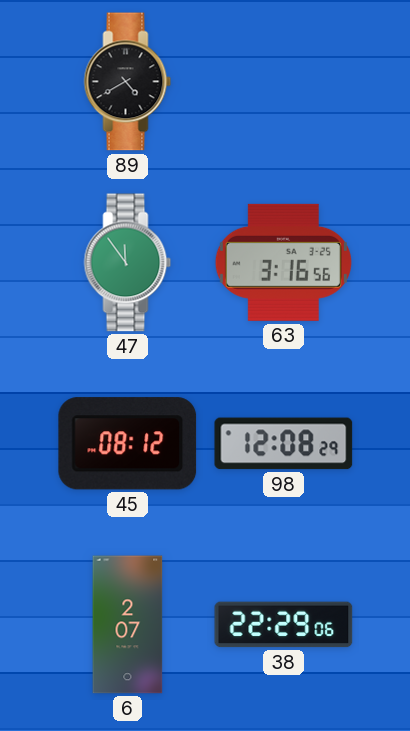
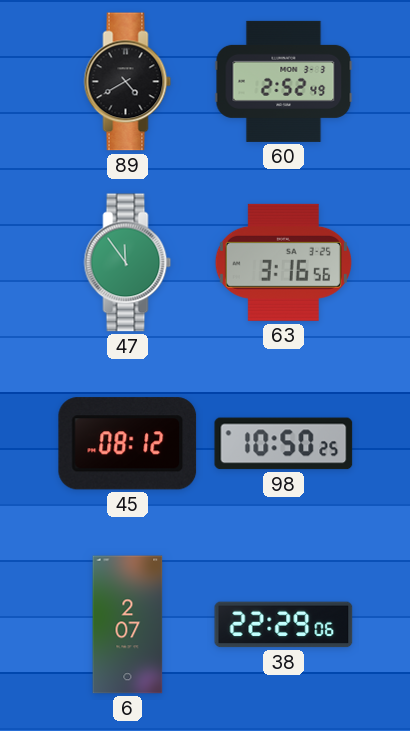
60: none -> 2:52 (284, 81)
98: 12:08 -> 10:50 (284, 444)
